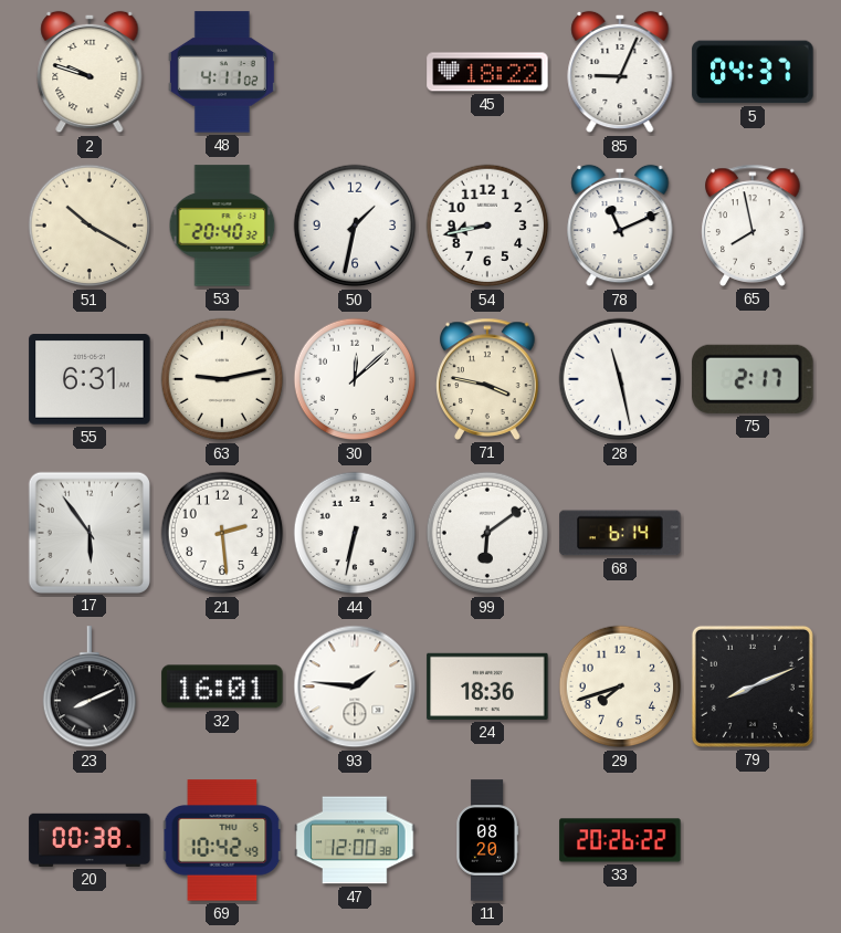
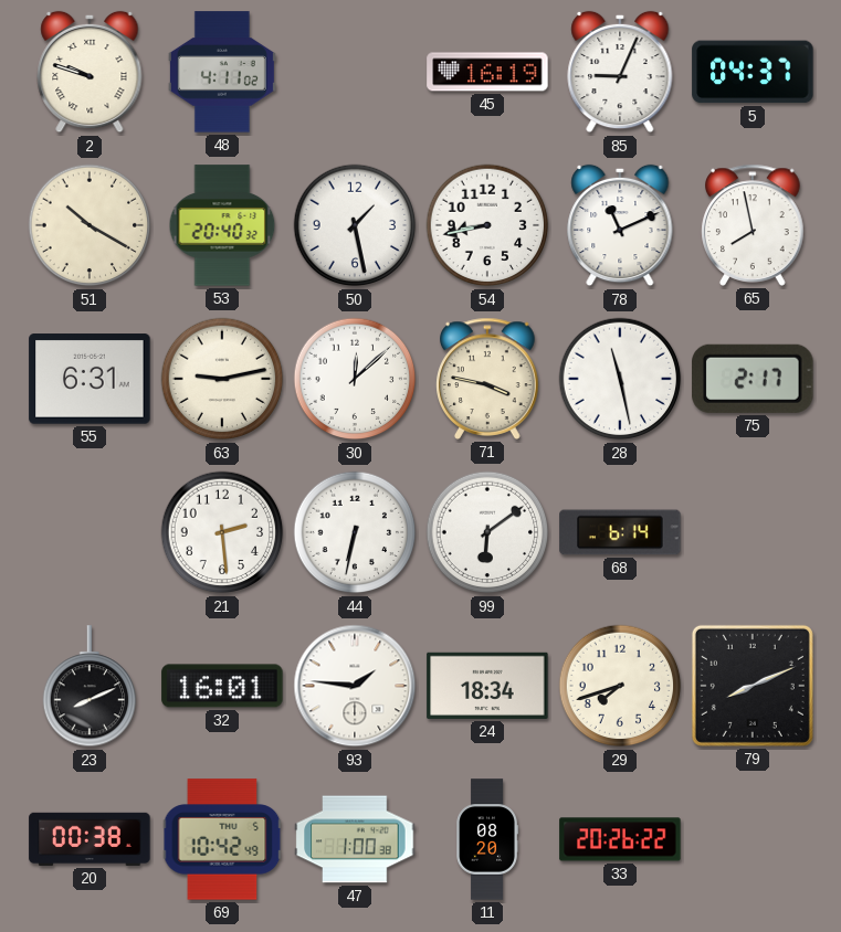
45: 18:22 -> 16:19 (487, 72)
50: 1:32 -> 1:28 (355, 225)
17: 5:54 -> none (88, 532)
24: 18:36 -> 18:34 (487, 686)
47: 12:00 -> 1:00 (355, 839)
